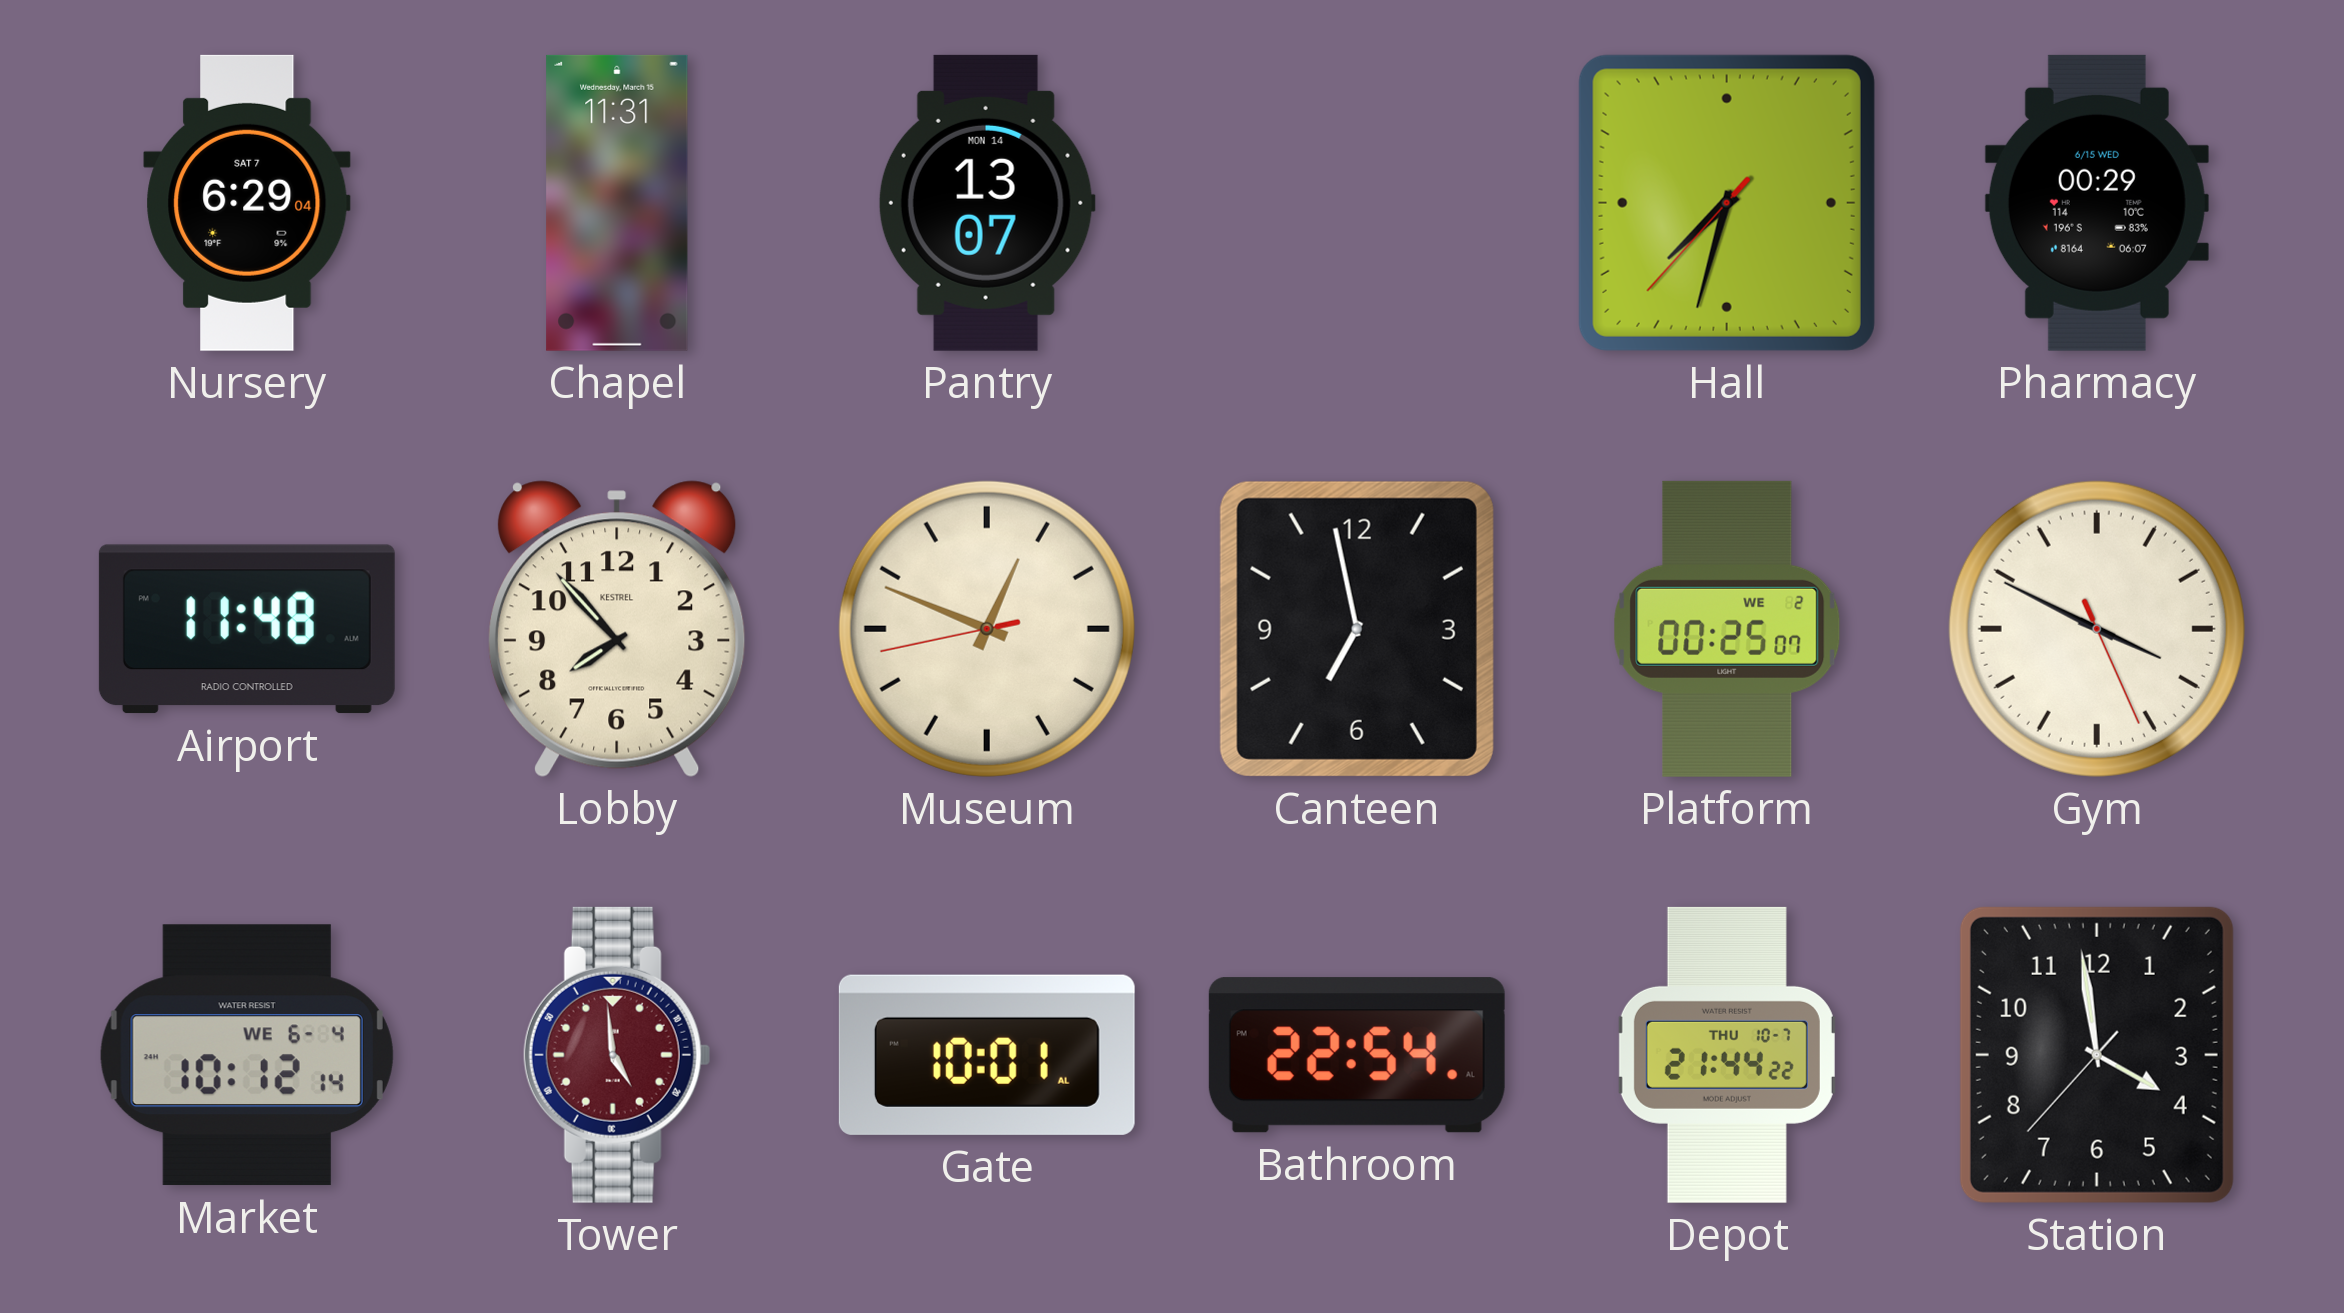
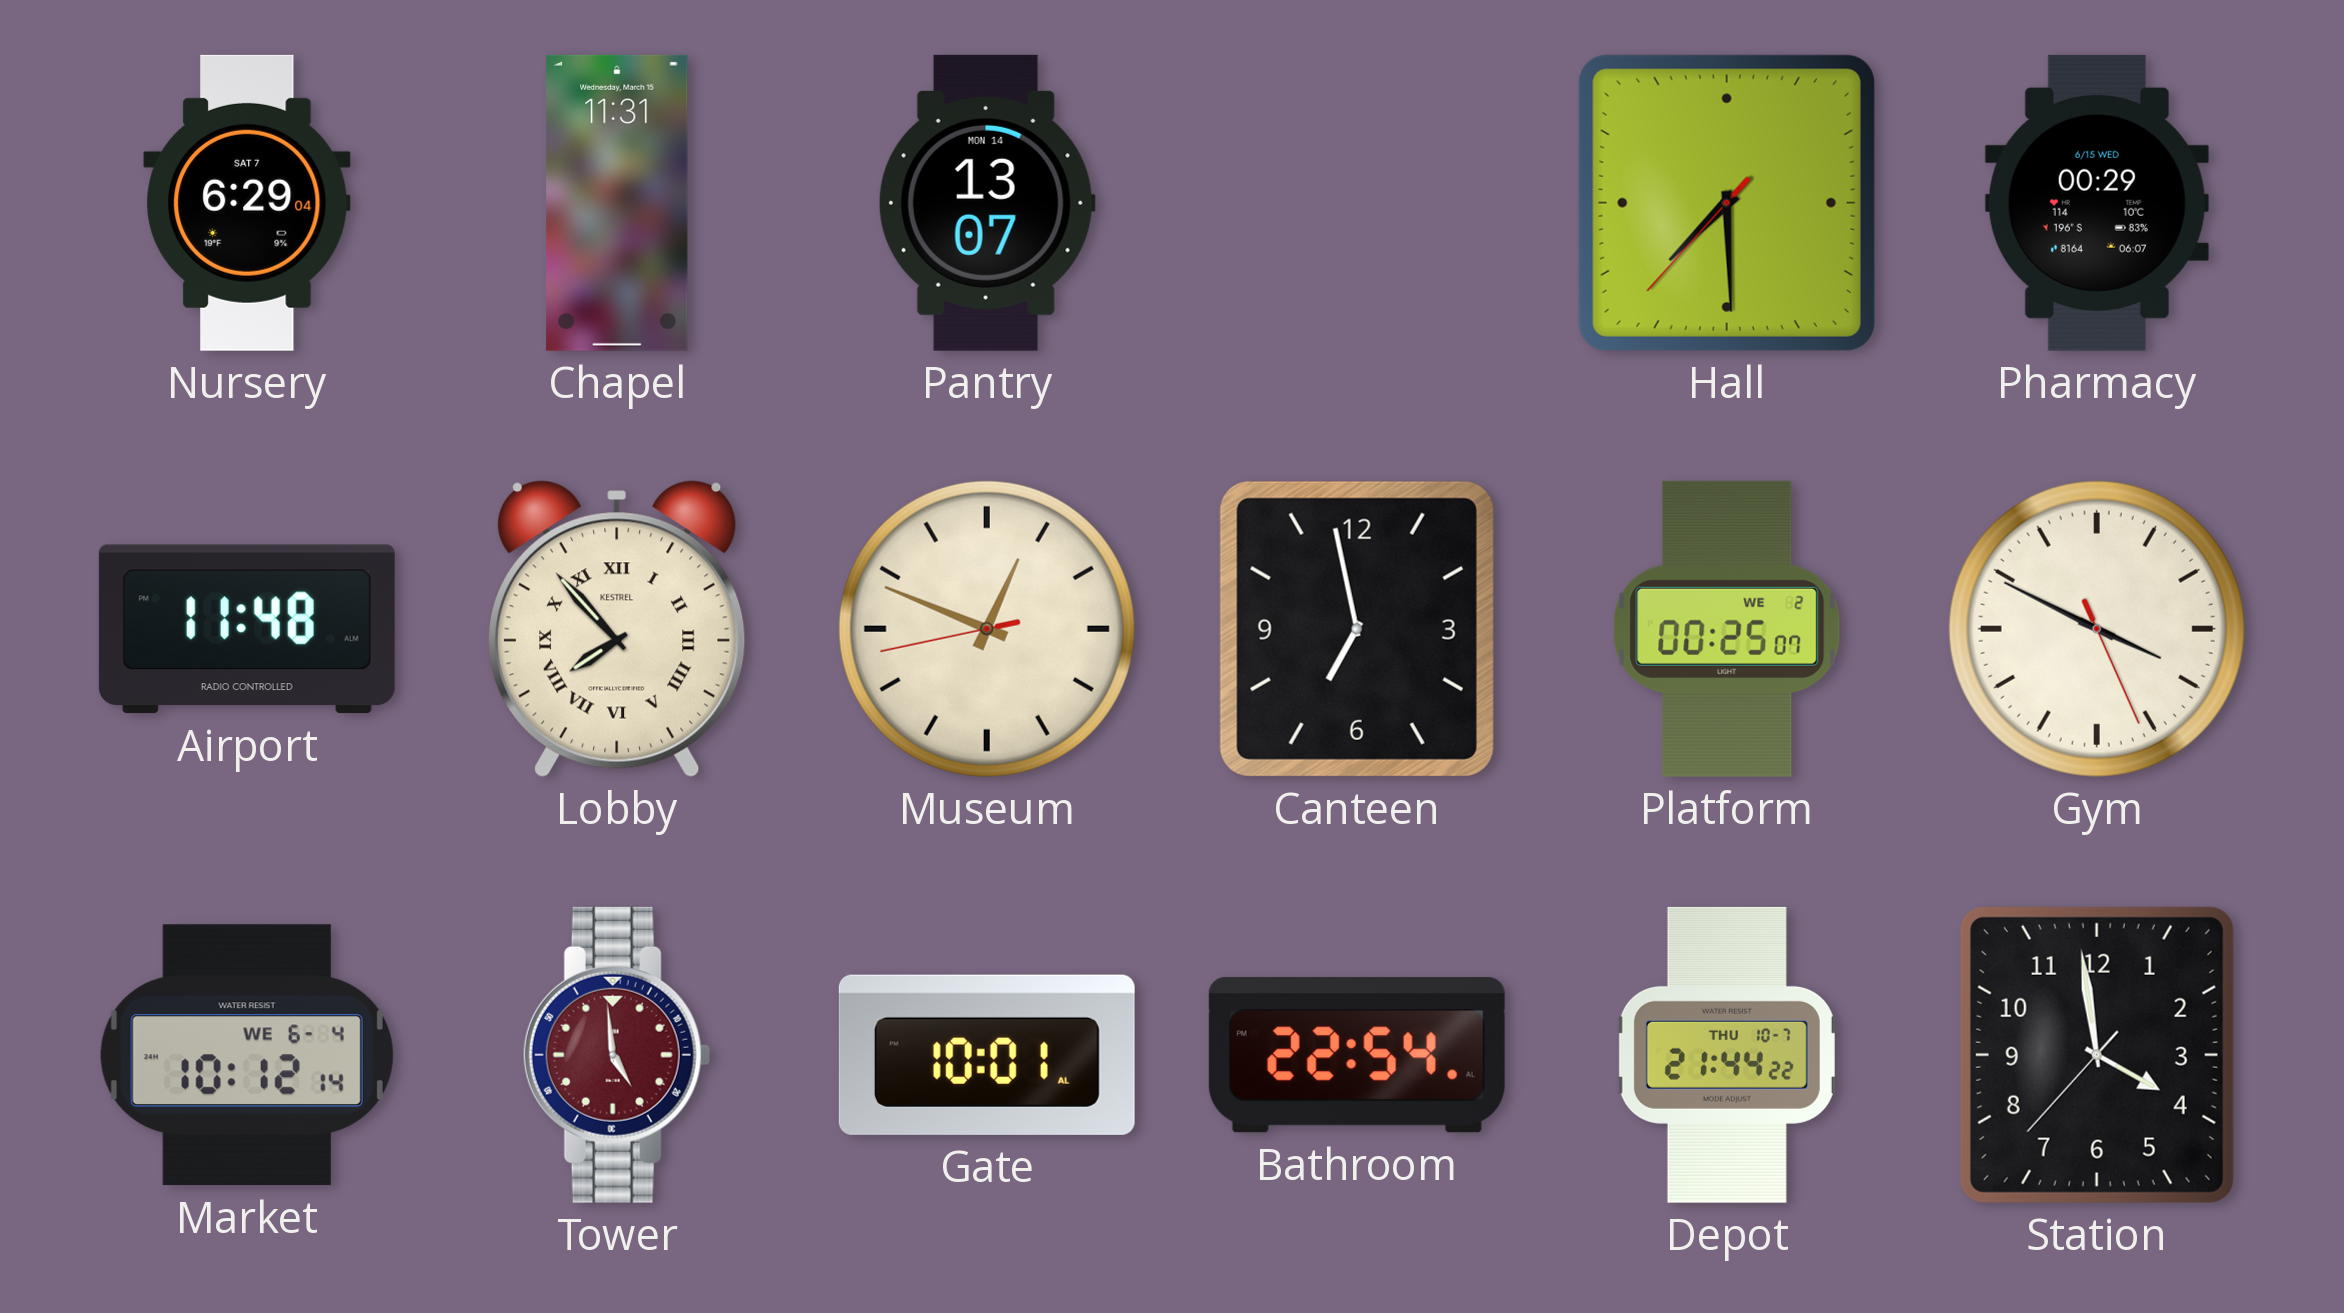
Hall: 7:32 -> 7:29 (1727, 203)
Lobby numerals: Arabic -> Roman (618, 629)
